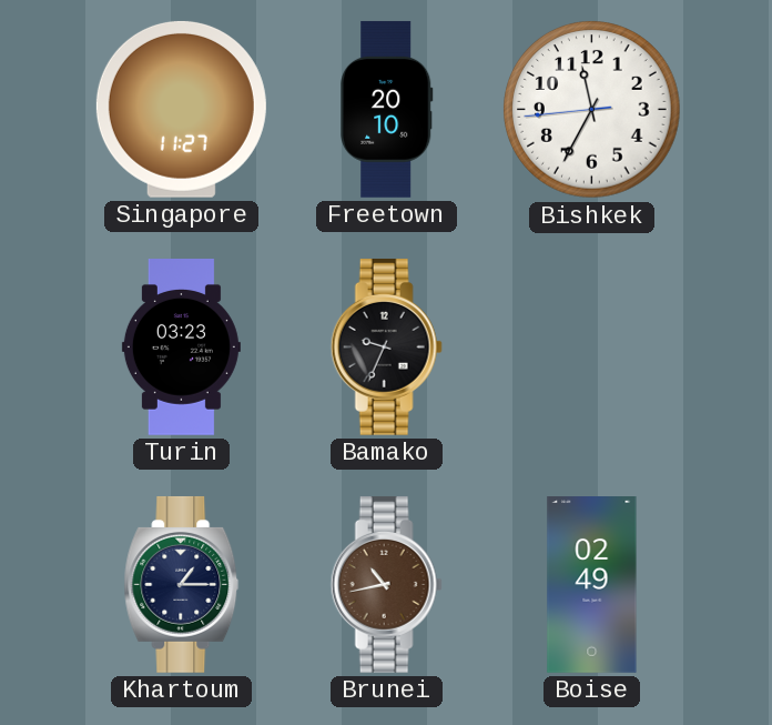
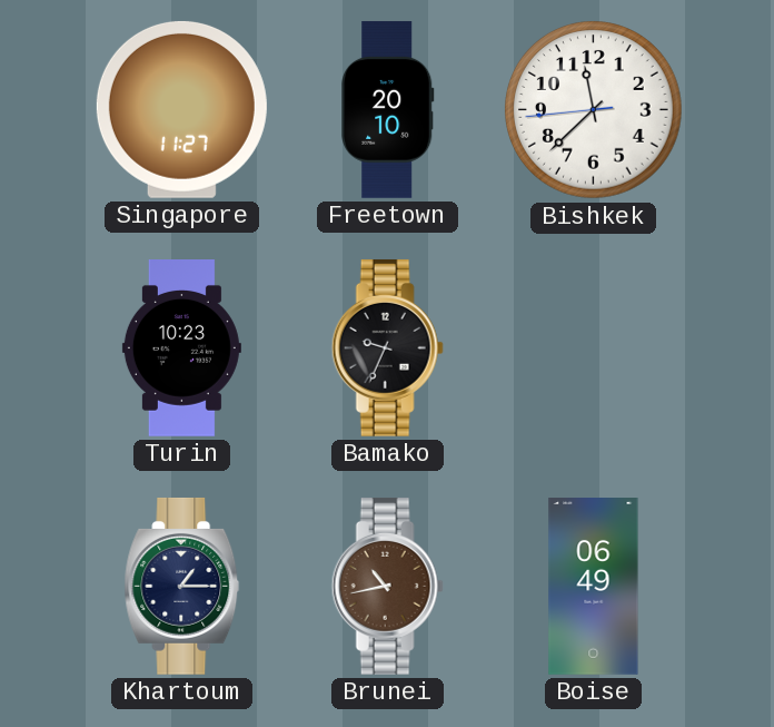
Bishkek: 11:34 -> 11:37 (594, 110)
Turin: 03:23 -> 10:23 (181, 348)
Boise: 02:49 -> 06:49 (594, 587)
